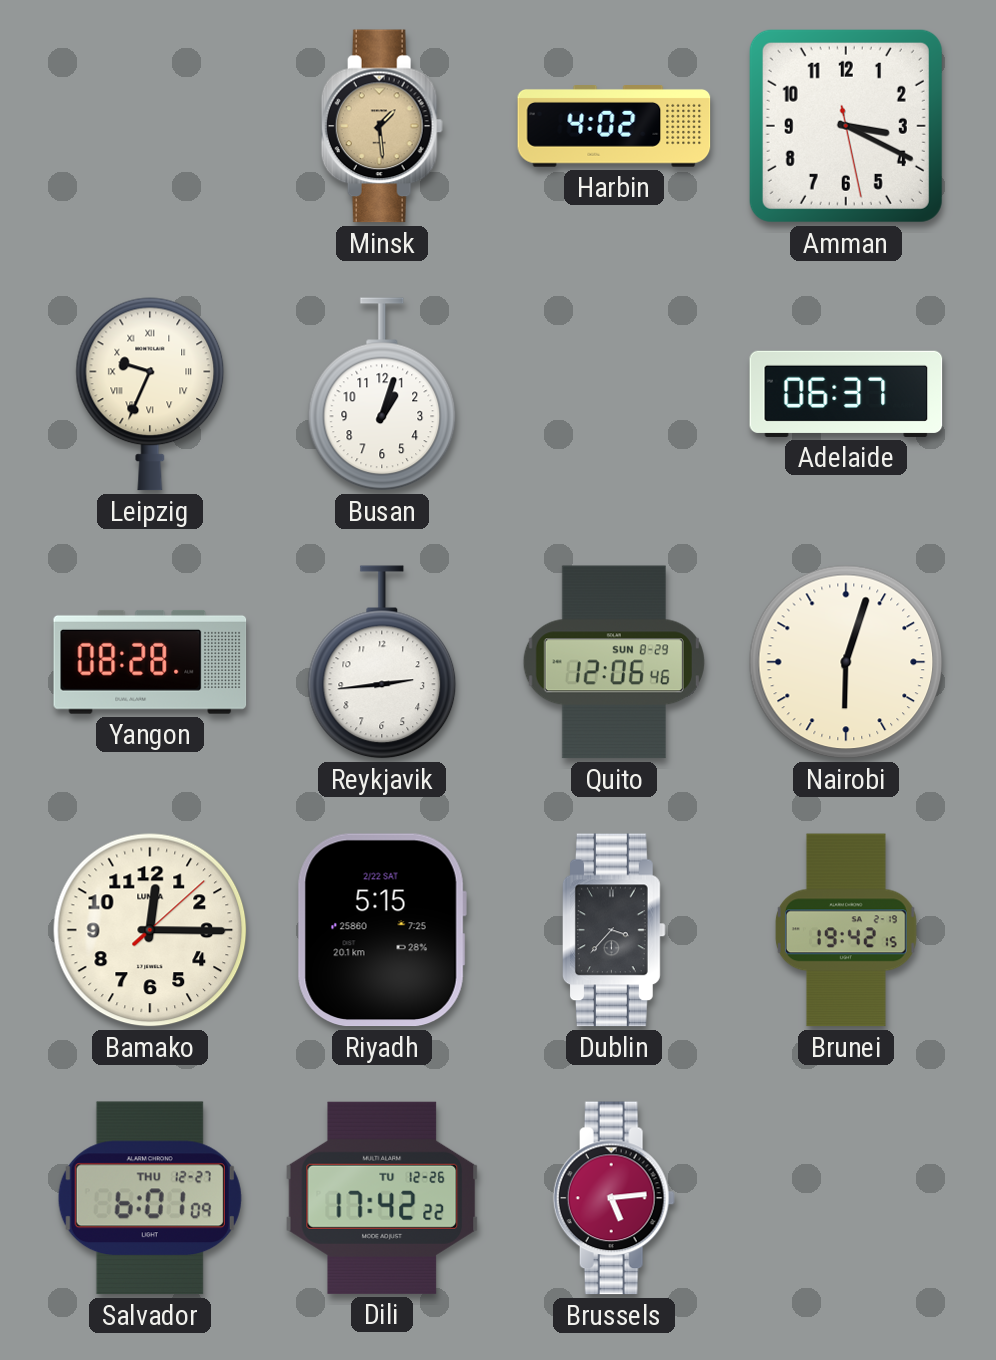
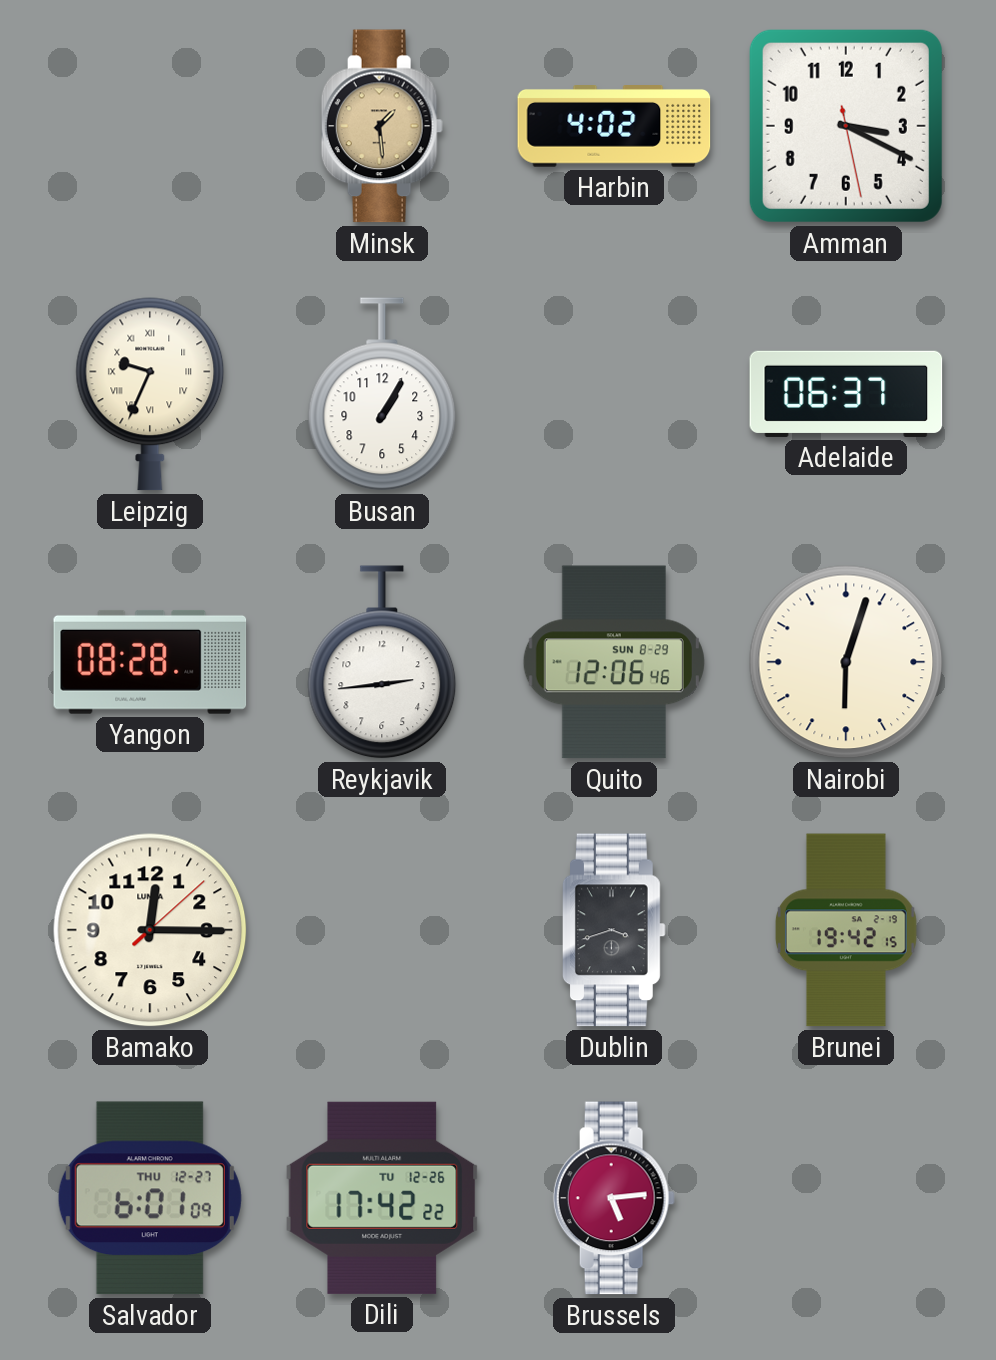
Busan: 1:03 -> 1:05 (382, 394)
Riyadh: 5:15 -> none (382, 930)
Dublin: 3:37 -> 3:42 (614, 930)
